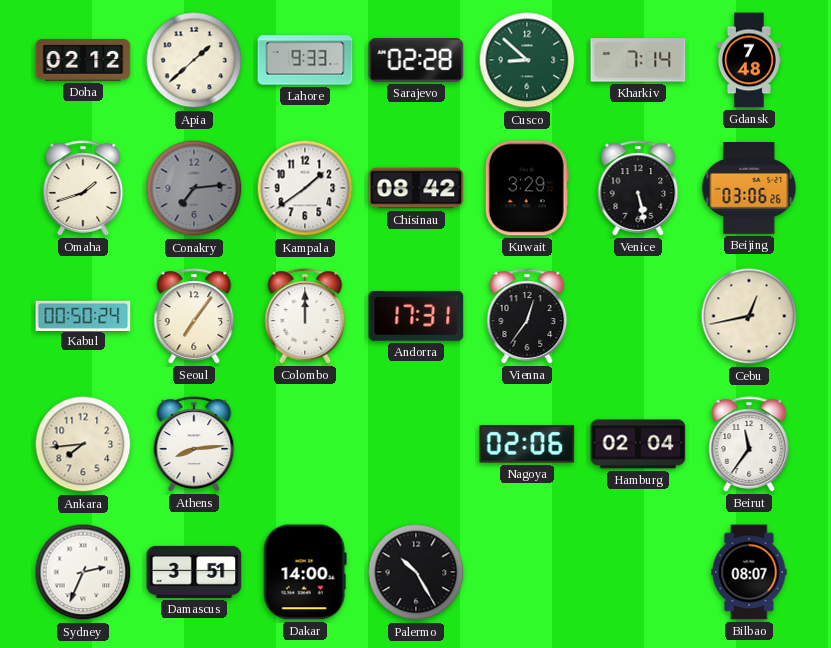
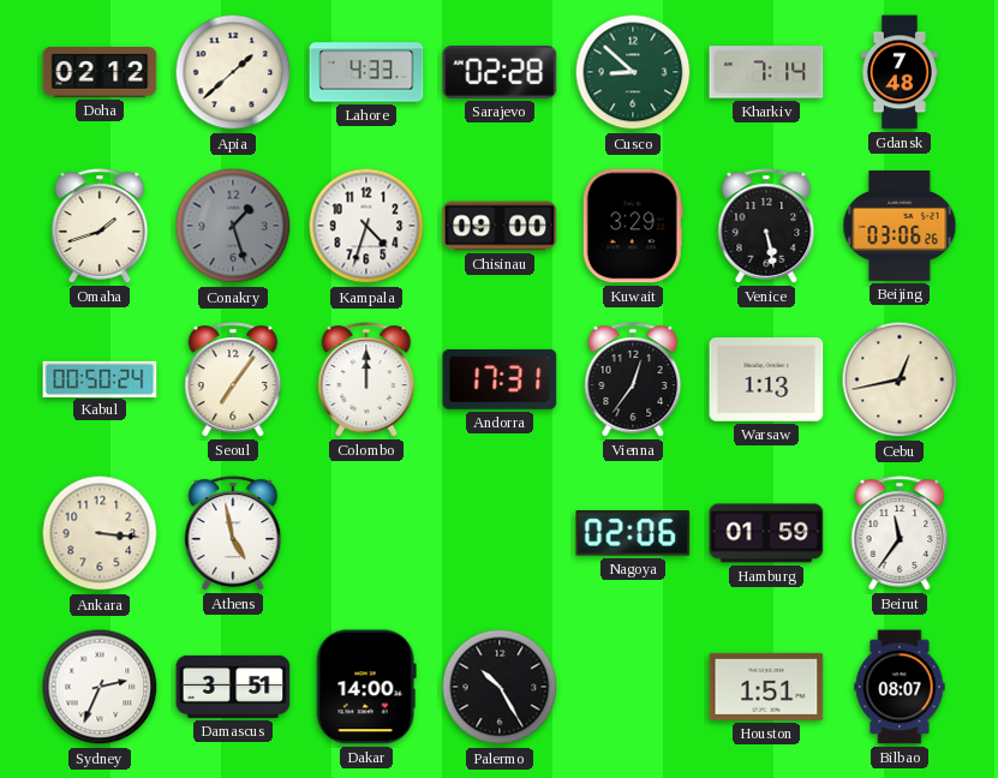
Lahore: 9:33 -> 4:33 (366, 72)
Conakry: 7:14 -> 1:27 (233, 226)
Kampala: 1:39 -> 4:33 (366, 226)
Chisinau: 08:42 -> 09:00 (500, 226)
Warsaw: none -> 1:13 (766, 381)
Ankara: 7:44 -> 3:16 (100, 533)
Athens: 8:14 -> 4:58 (233, 533)
Hamburg: 02:04 -> 01:59 (766, 533)
Houston: none -> 1:51 (766, 687)
